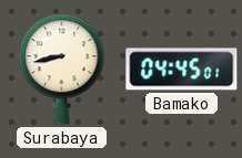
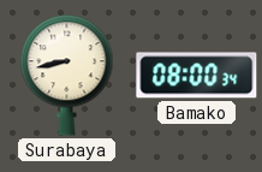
Bamako: 04:45 -> 08:00 (197, 76)
